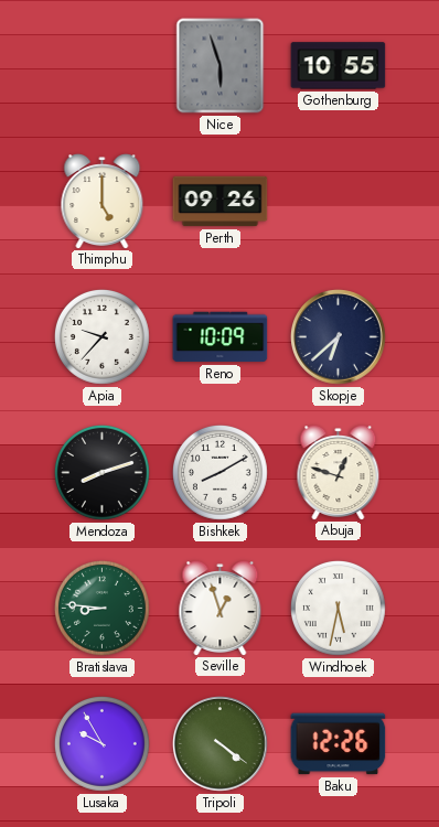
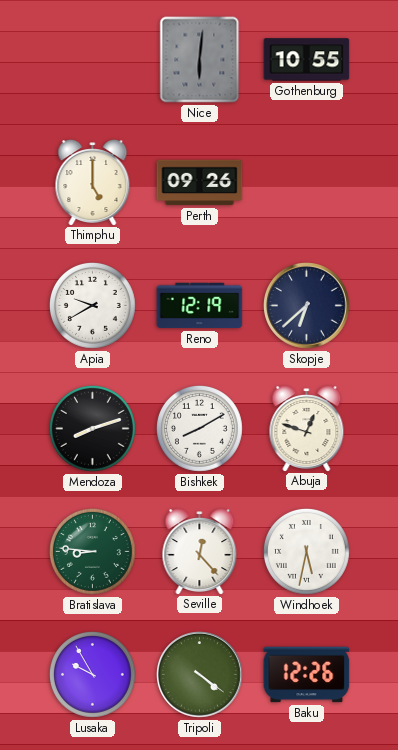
Nice: 5:57 -> 6:01 (200, 60)
Apia: 9:37 -> 9:40 (93, 306)
Reno: 10:09 -> 12:19 (200, 306)
Seville: 12:57 -> 12:23 (200, 552)
